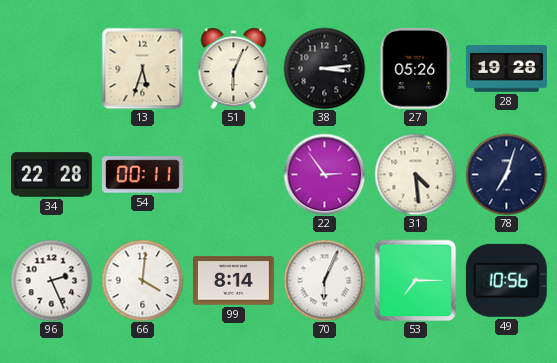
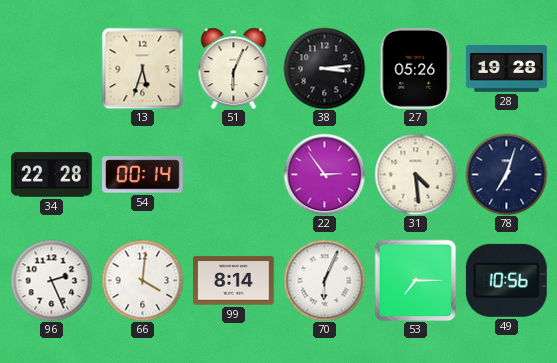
54: 00:11 -> 00:14 (143, 175)
